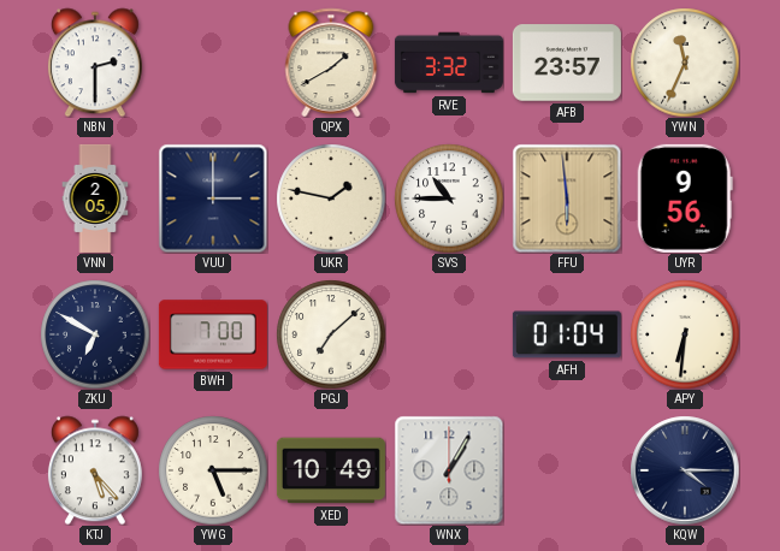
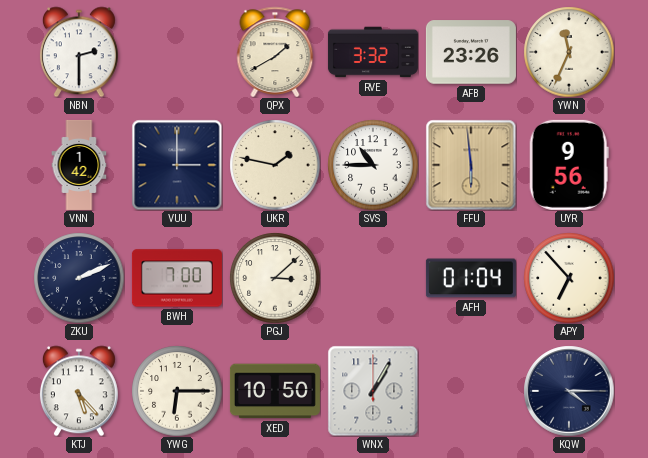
AFB: 23:57 -> 23:26 (471, 52)
VNN: 2:05 -> 1:42 (79, 165)
ZKU: 6:50 -> 2:11 (79, 278)
PGJ: 7:08 -> 3:08 (275, 278)
APY: 6:31 -> 6:53 (569, 278)
YWG: 5:15 -> 6:15 (177, 391)
XED: 10:49 -> 10:50 (275, 391)
